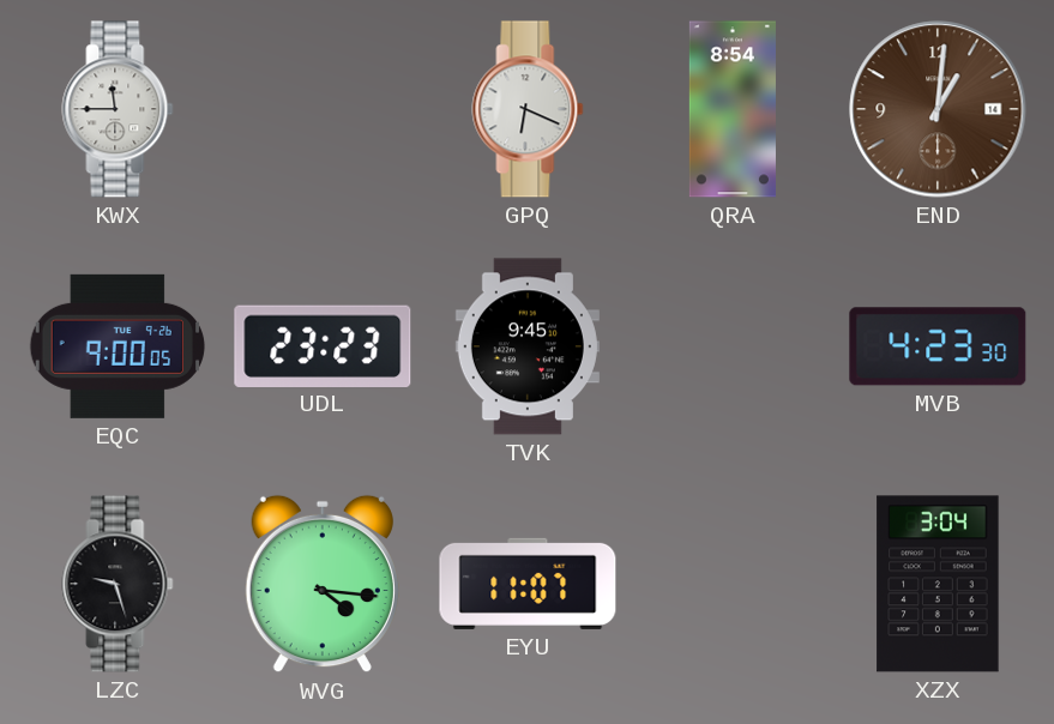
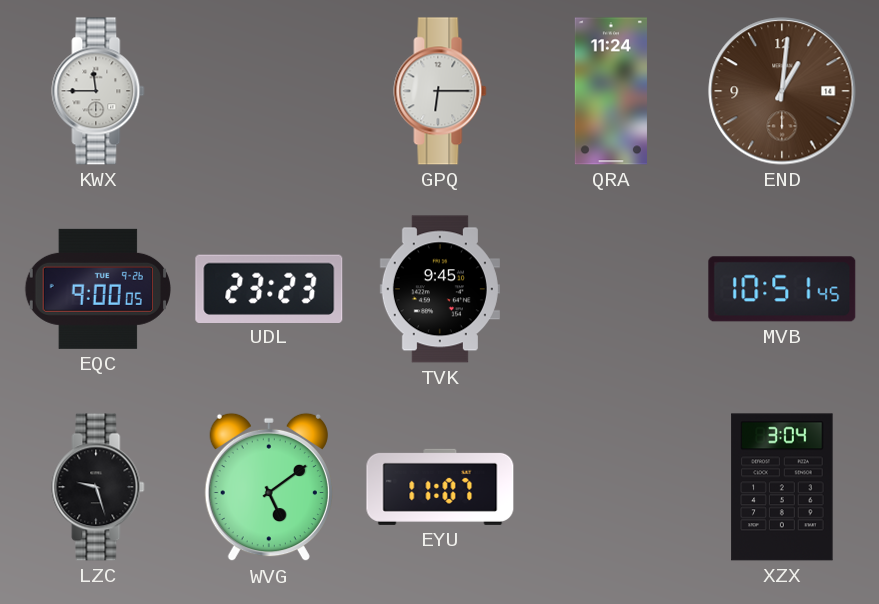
GPQ: 6:19 -> 6:15 (440, 91)
QRA: 8:54 -> 11:24 (611, 91)
MVB: 4:23 -> 10:51 (782, 289)
WVG: 4:16 -> 5:09 (269, 487)
